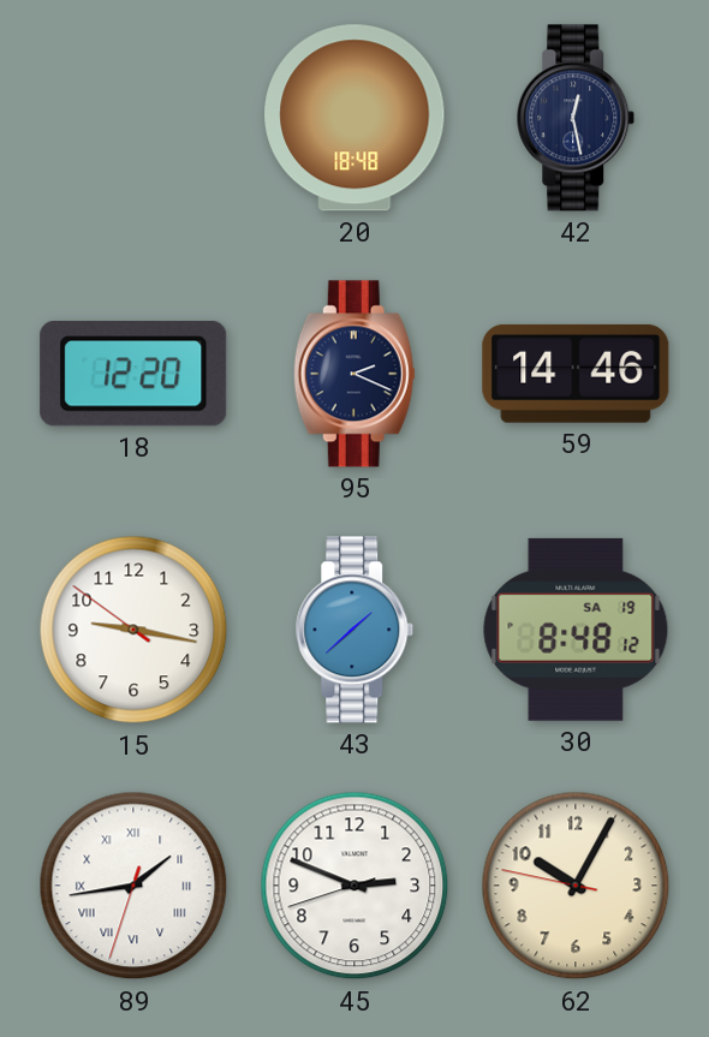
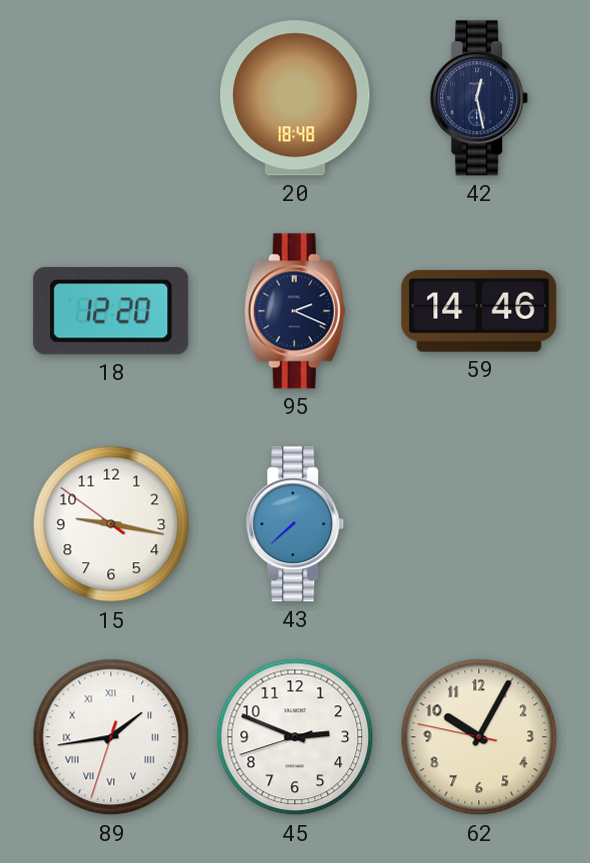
43: 1:38 -> 7:38 (295, 524)
30: 8:48 -> none (576, 630)
